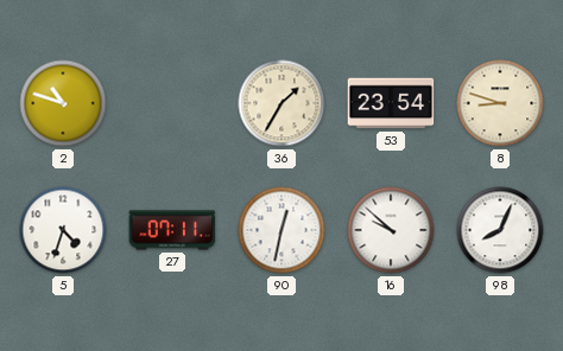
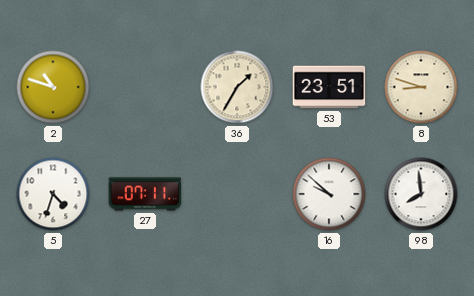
53: 23:54 -> 23:51 (329, 87)
90: 12:32 -> none (281, 230)
98: 8:04 -> 7:59 (421, 194)
